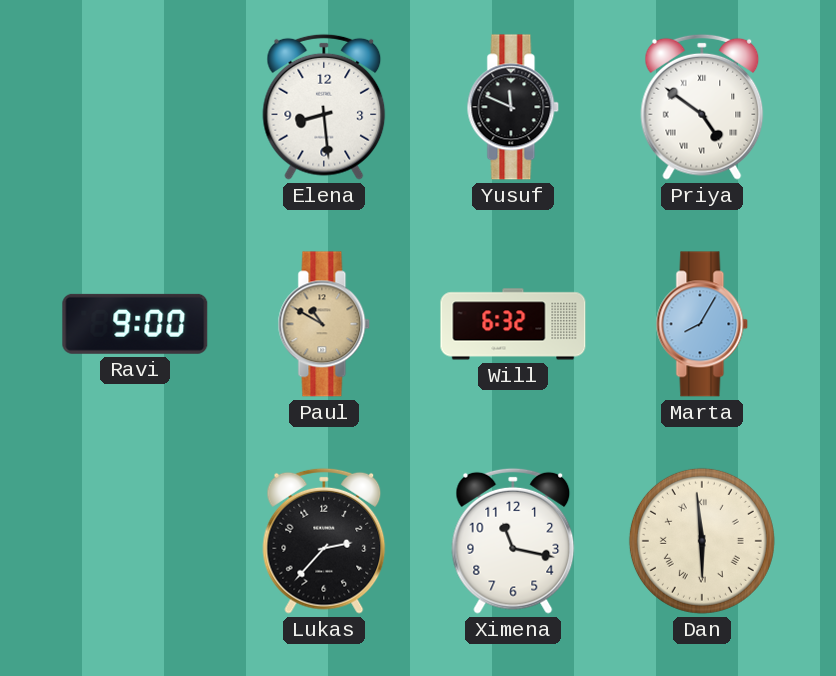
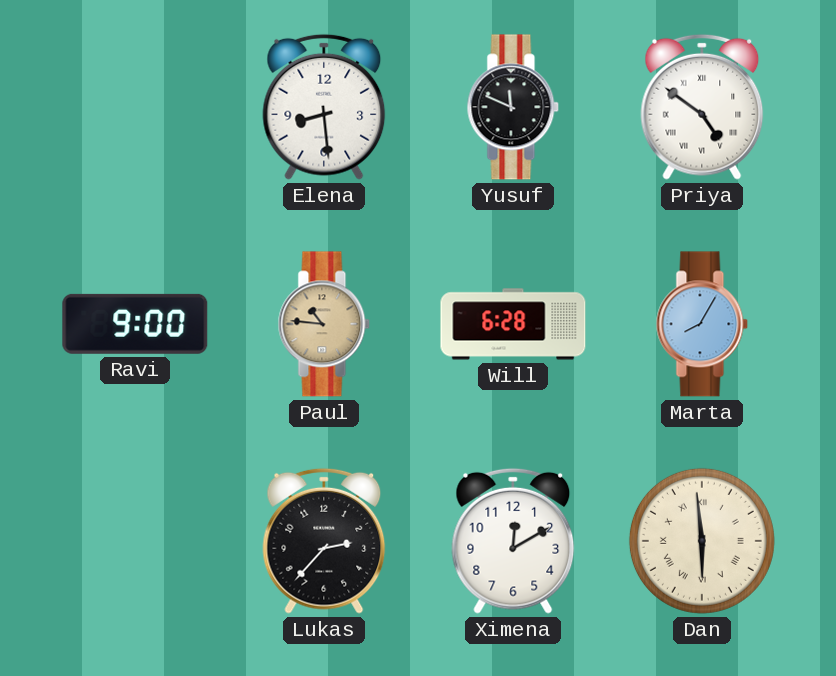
Paul: 10:50 -> 10:46 (324, 324)
Will: 6:32 -> 6:28 (513, 324)
Ximena: 11:17 -> 12:10 (513, 541)
